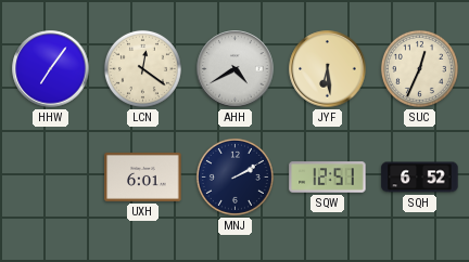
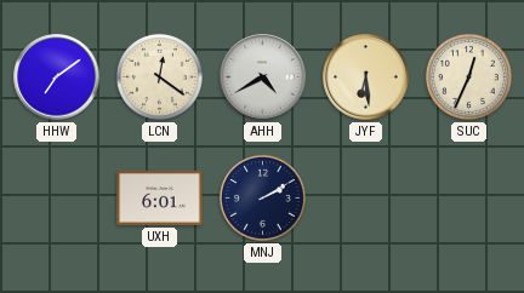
HHW: 7:06 -> 7:09 (57, 77)
SQW: 12:51 -> none (328, 178)
SQH: 6:52 -> none (420, 178)
